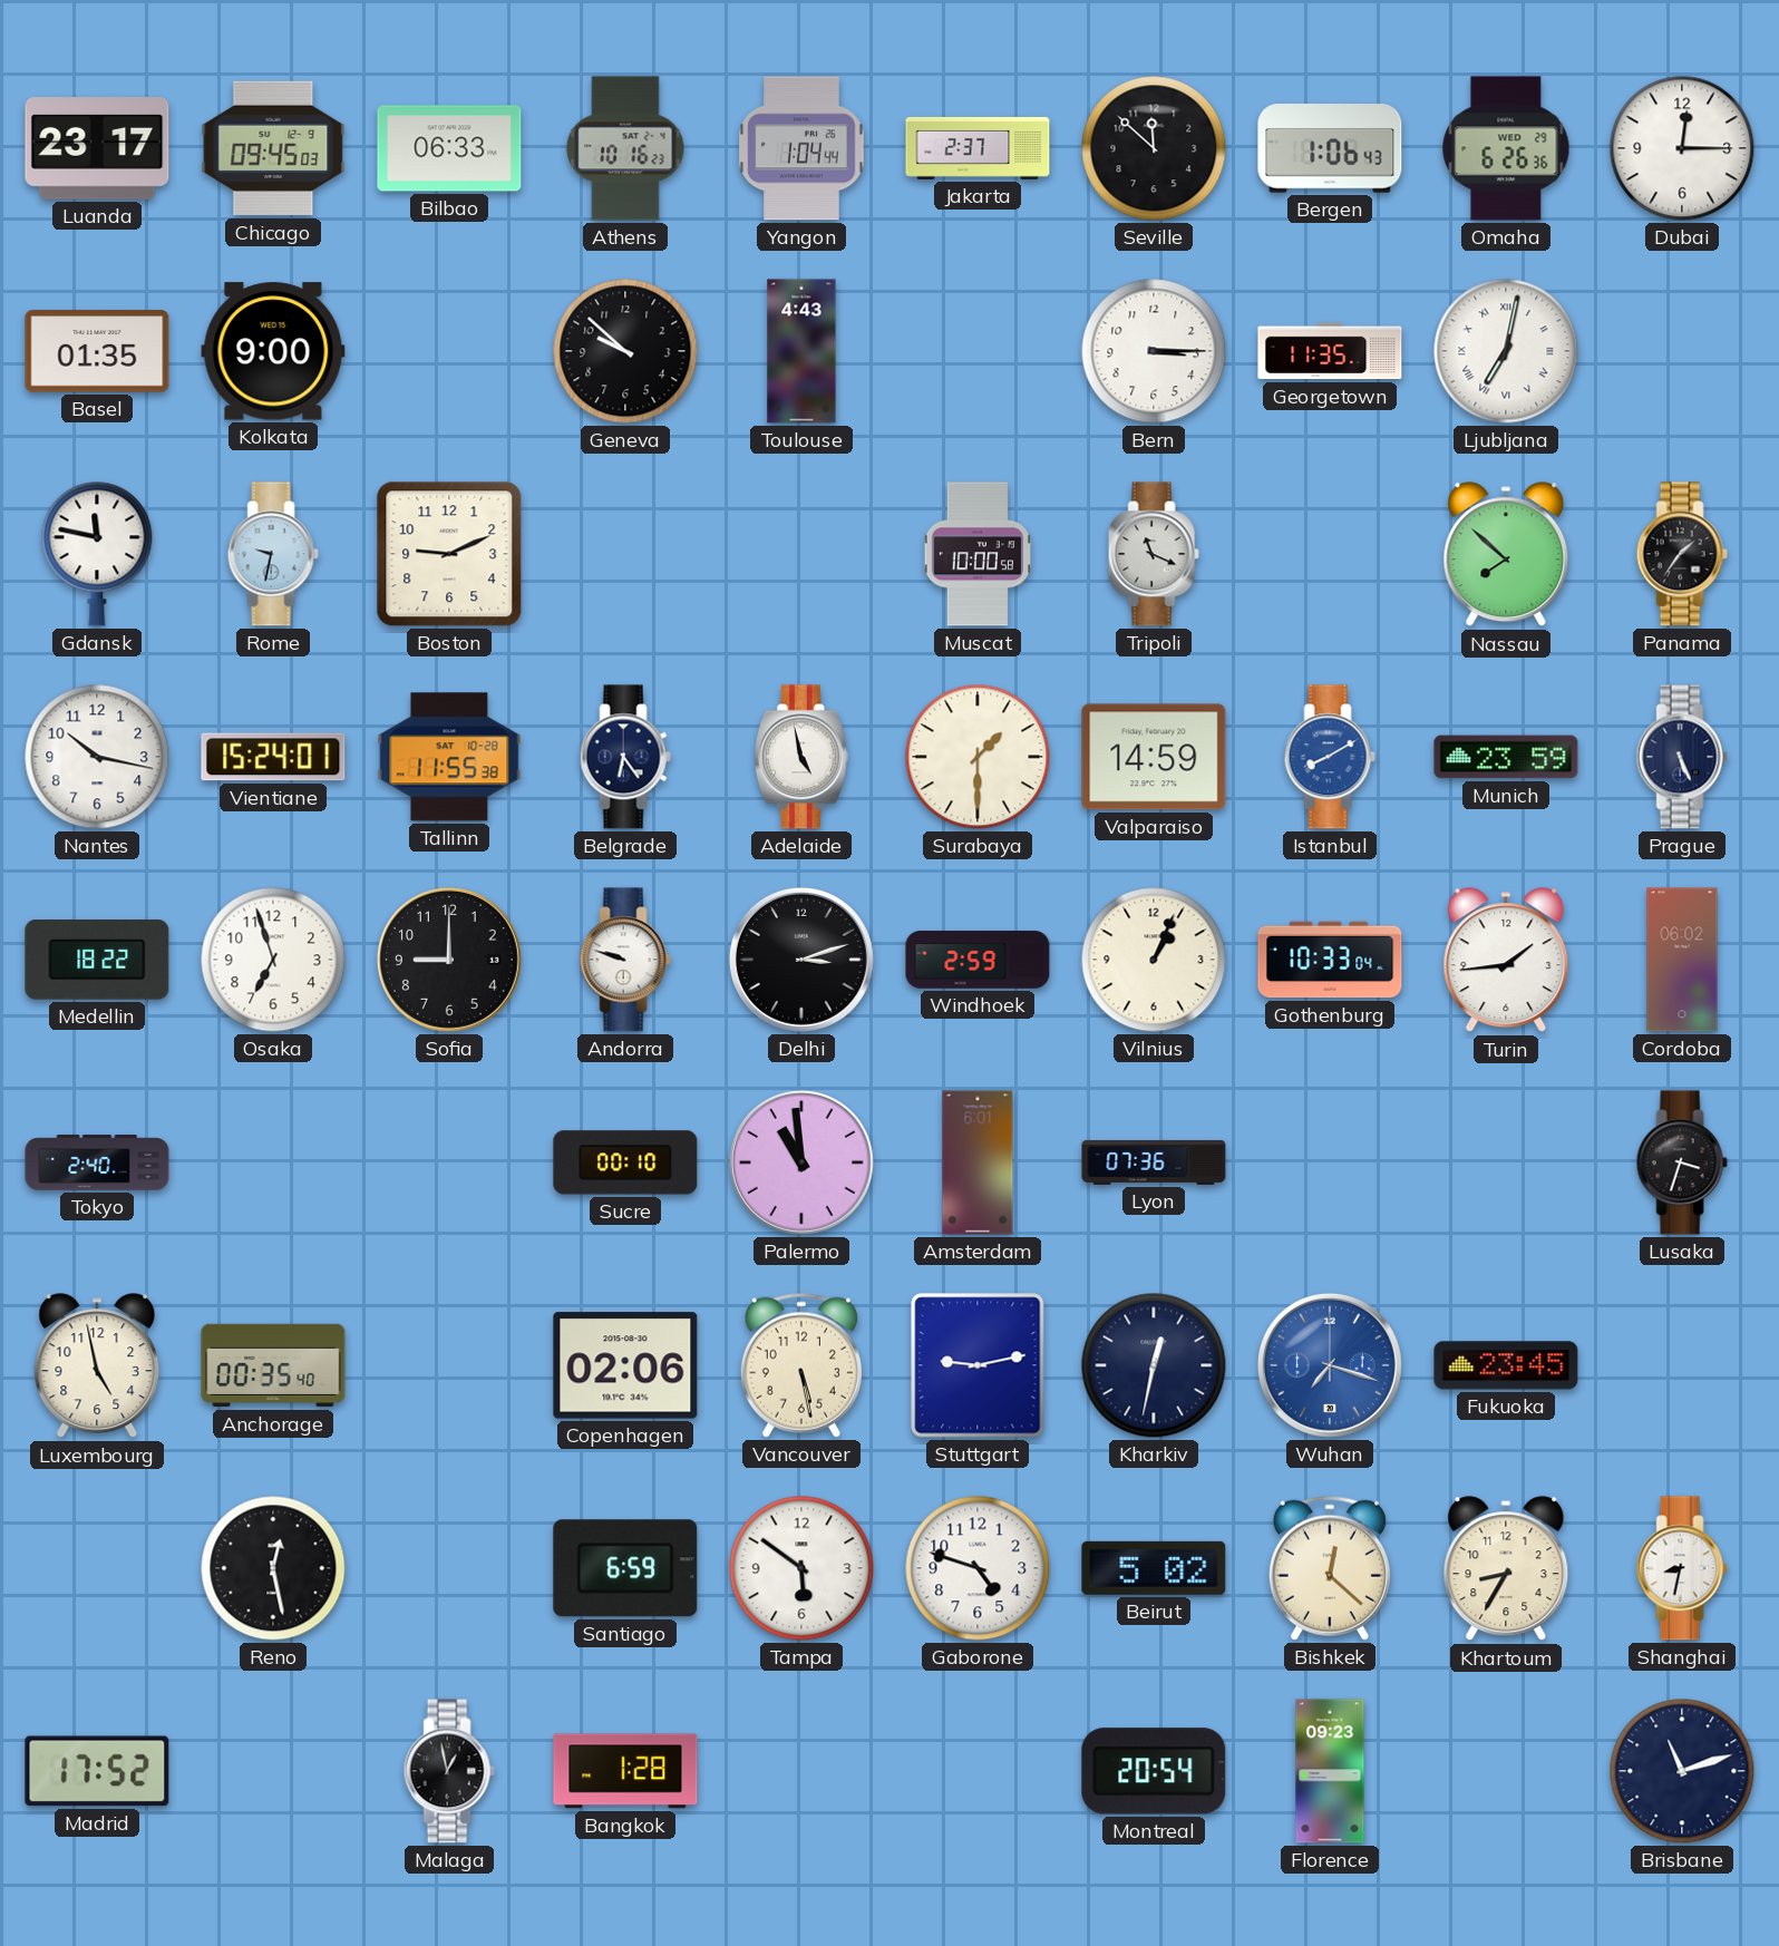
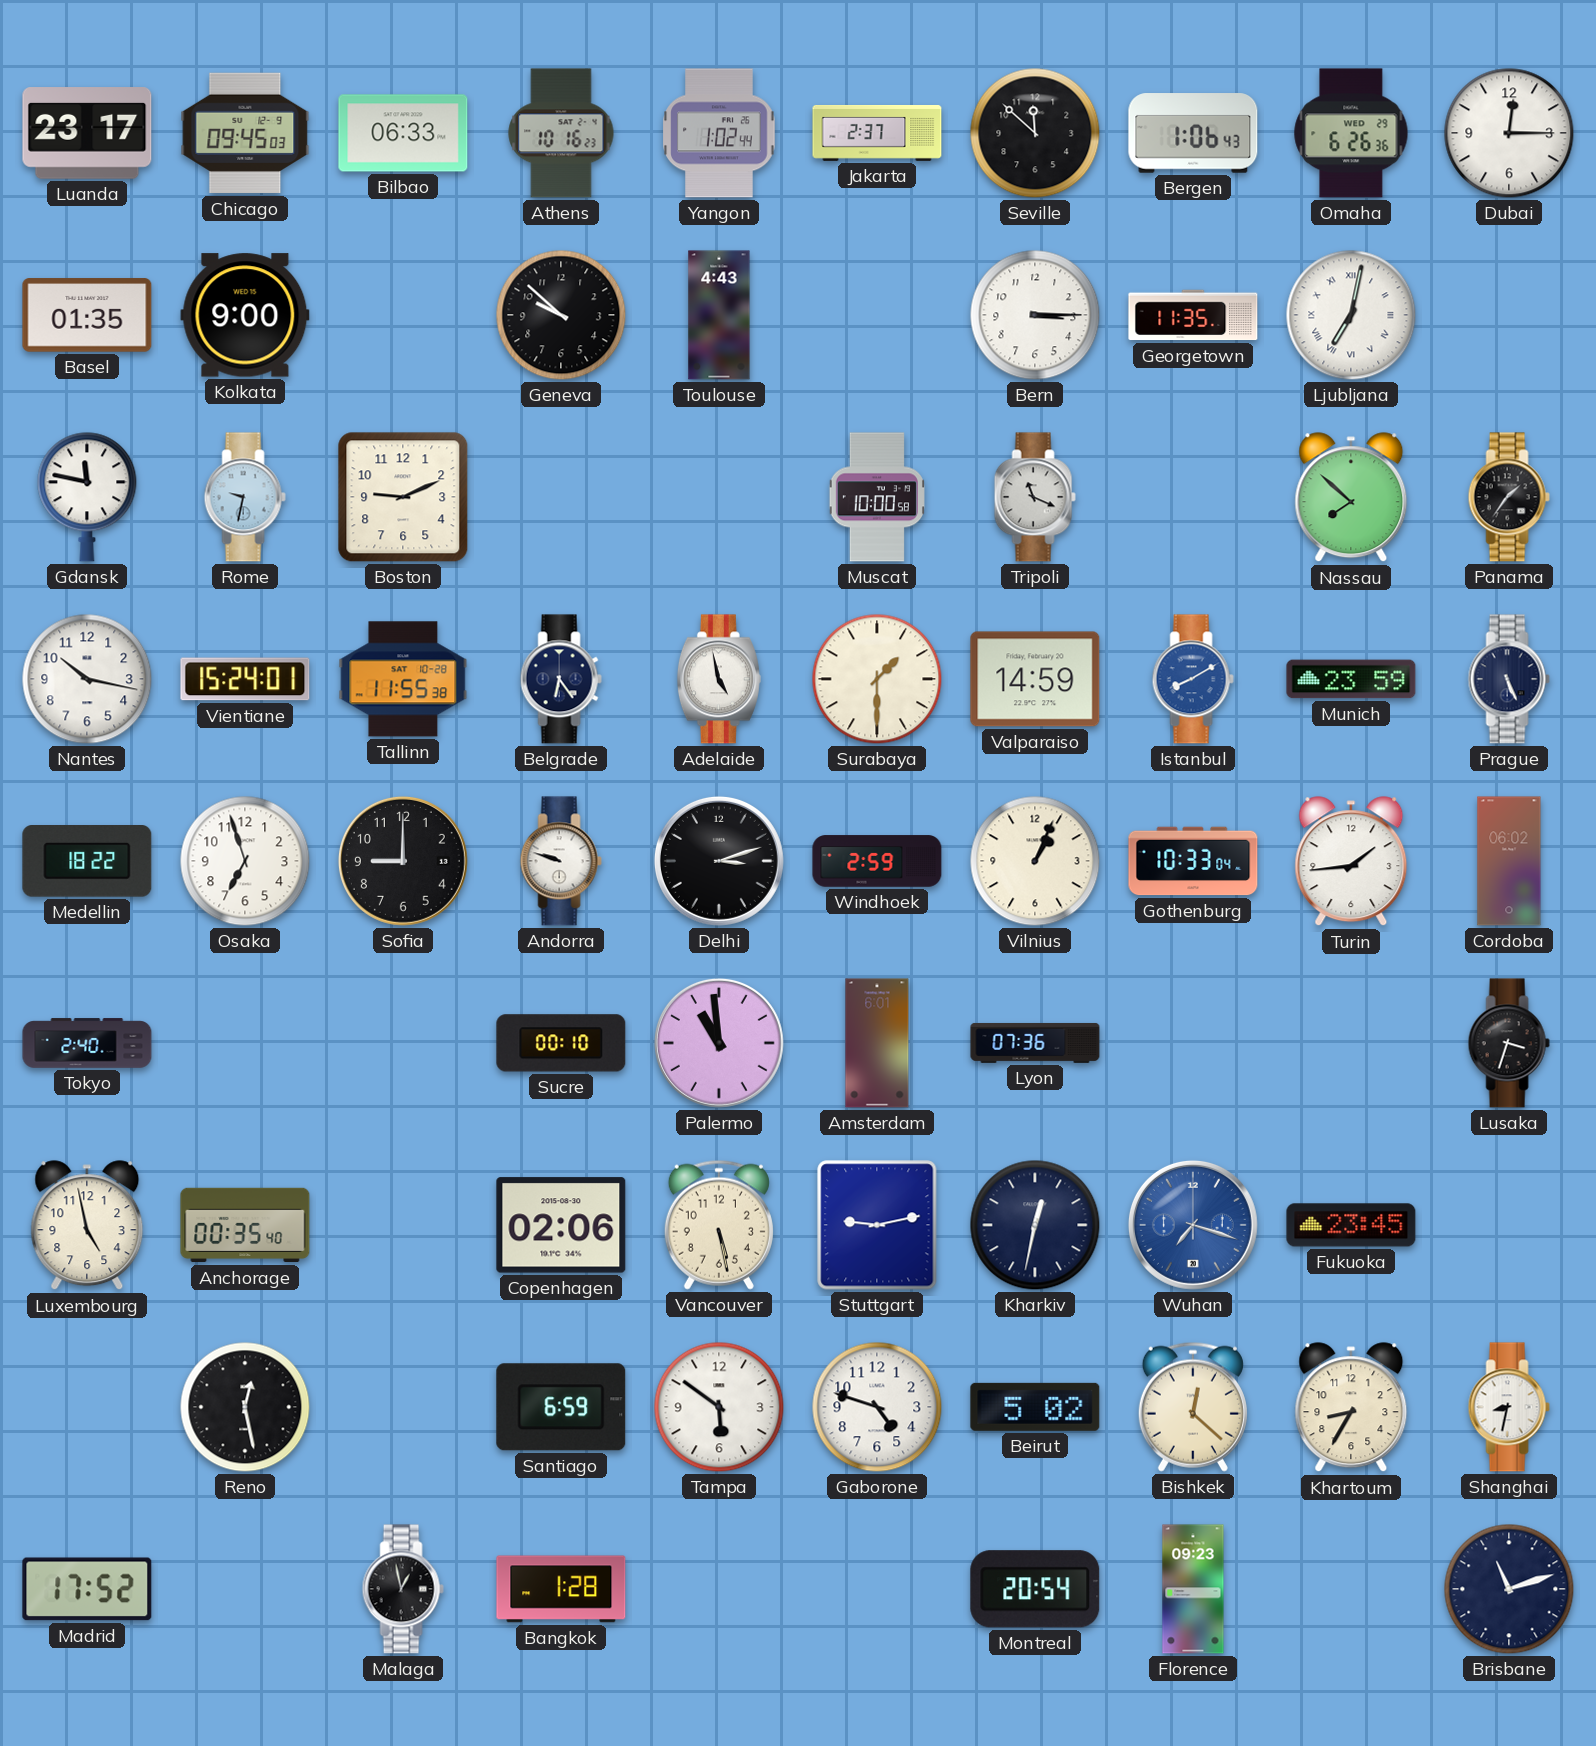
Yangon: 1:04 -> 1:02 (719, 133)
